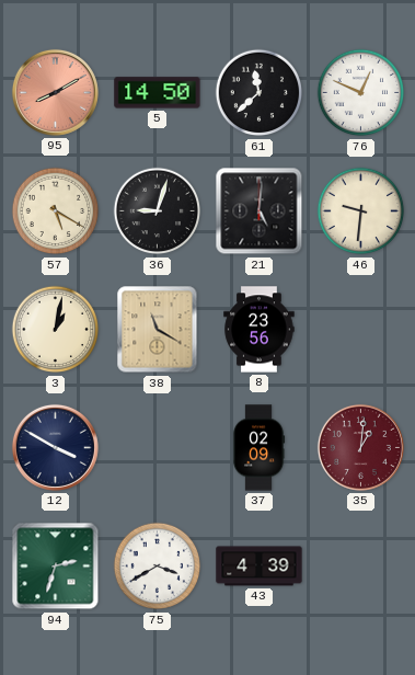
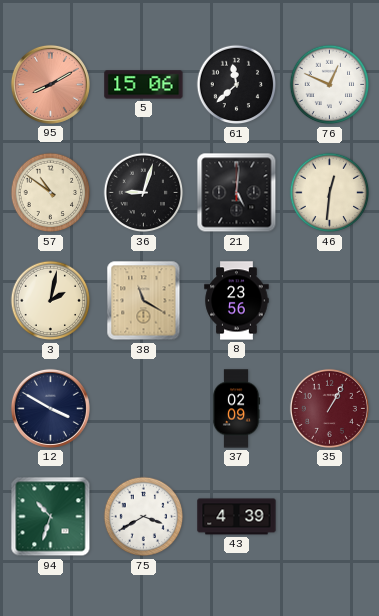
5: 14:50 -> 15:06 (144, 85)
57: 5:20 -> 10:51 (51, 193)
46: 9:31 -> 12:31 (330, 193)
3: 1:02 -> 2:02 (51, 301)
35: 1:01 -> 1:05 (329, 408)
94: 2:33 -> 10:33 (51, 517)
